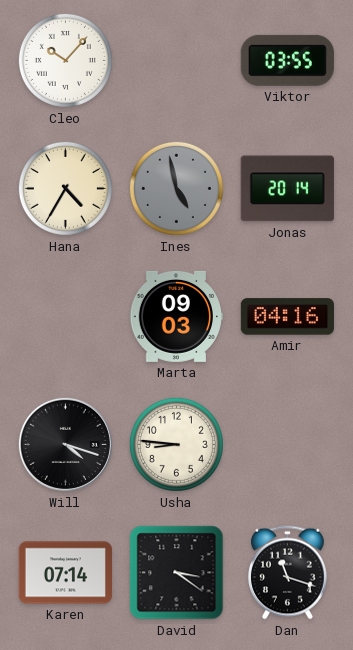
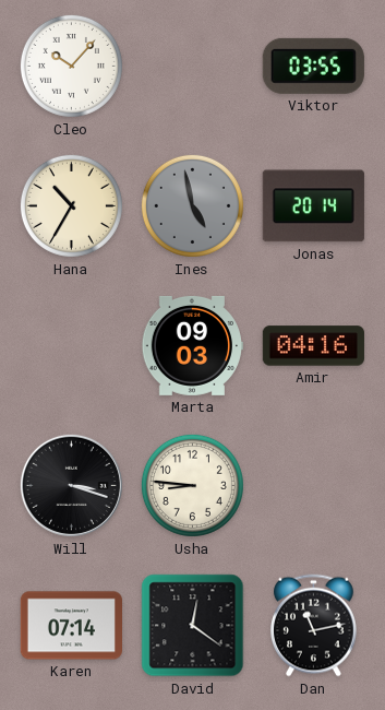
Hana: 4:35 -> 10:35 (71, 205)
Will: 4:18 -> 3:18 (71, 485)
David: 3:21 -> 12:21 (193, 626)
Dan: 11:18 -> 11:13 (314, 626)
